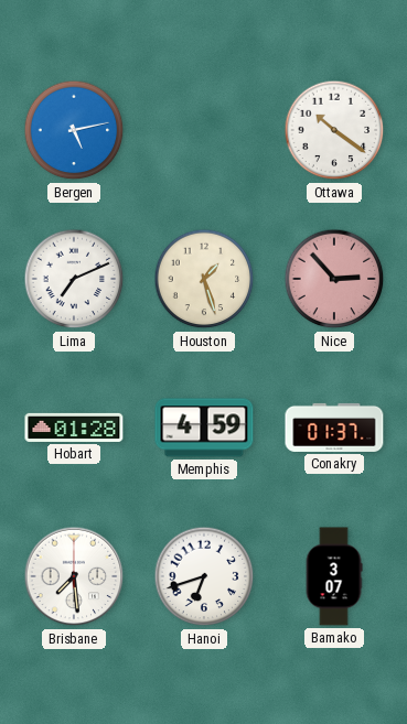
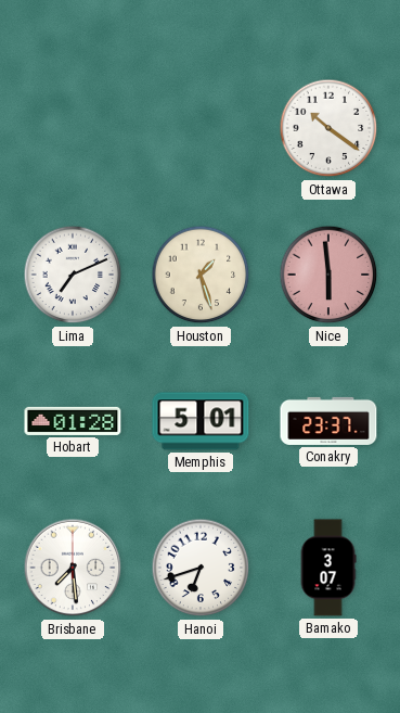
Bergen: 5:13 -> none (74, 130)
Nice: 2:53 -> 5:59 (328, 275)
Memphis: 4:59 -> 5:01 (201, 421)
Conakry: 01:37 -> 23:37 (328, 421)
